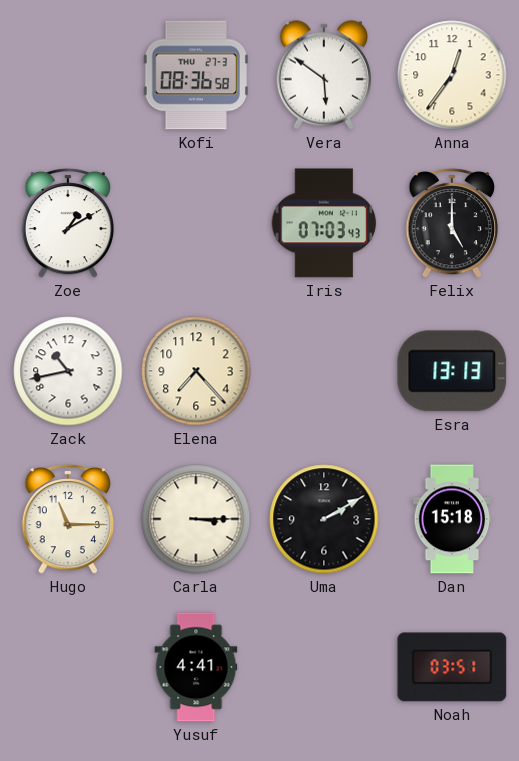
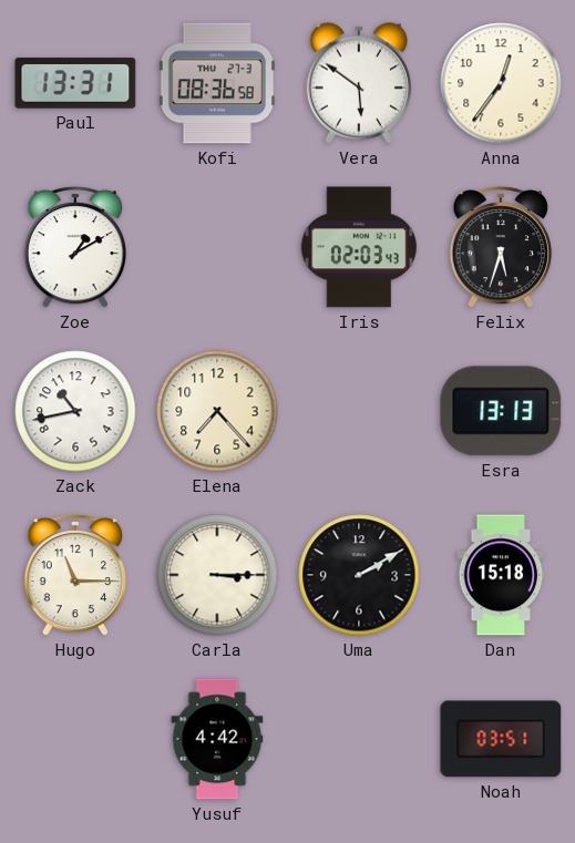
Paul: none -> 13:31 (75, 83)
Iris: 07:03 -> 02:03 (359, 247)
Felix: 5:00 -> 5:33 (501, 247)
Yusuf: 4:41 -> 4:42 (217, 739)
